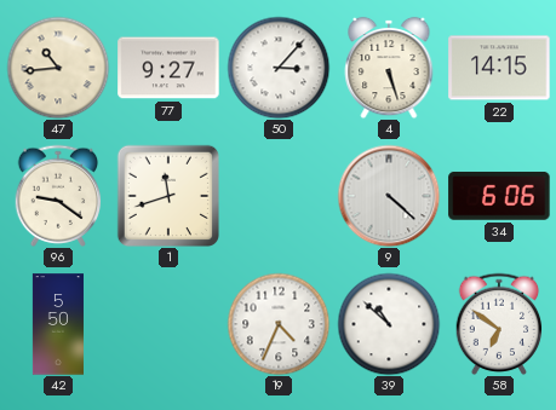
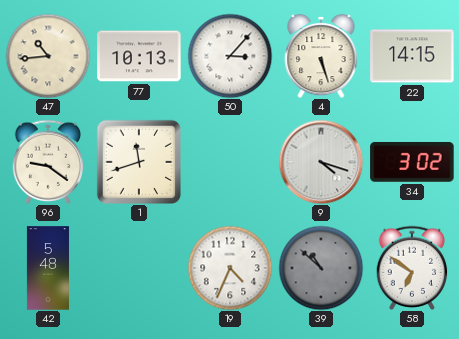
77: 9:27 -> 10:13 (139, 56)
9: 4:22 -> 4:18 (321, 162)
34: 6:06 -> 3:02 (412, 162)
42: 5:50 -> 5:48 (48, 268)
39 dial: white -> grey (321, 268)
